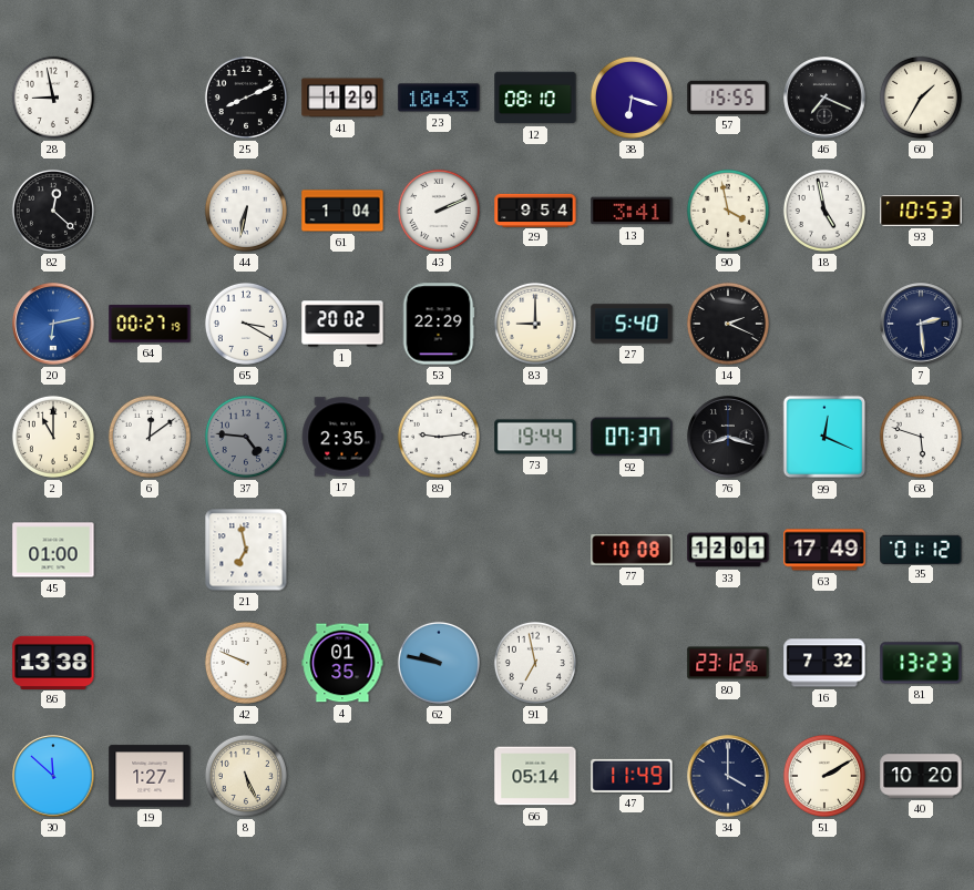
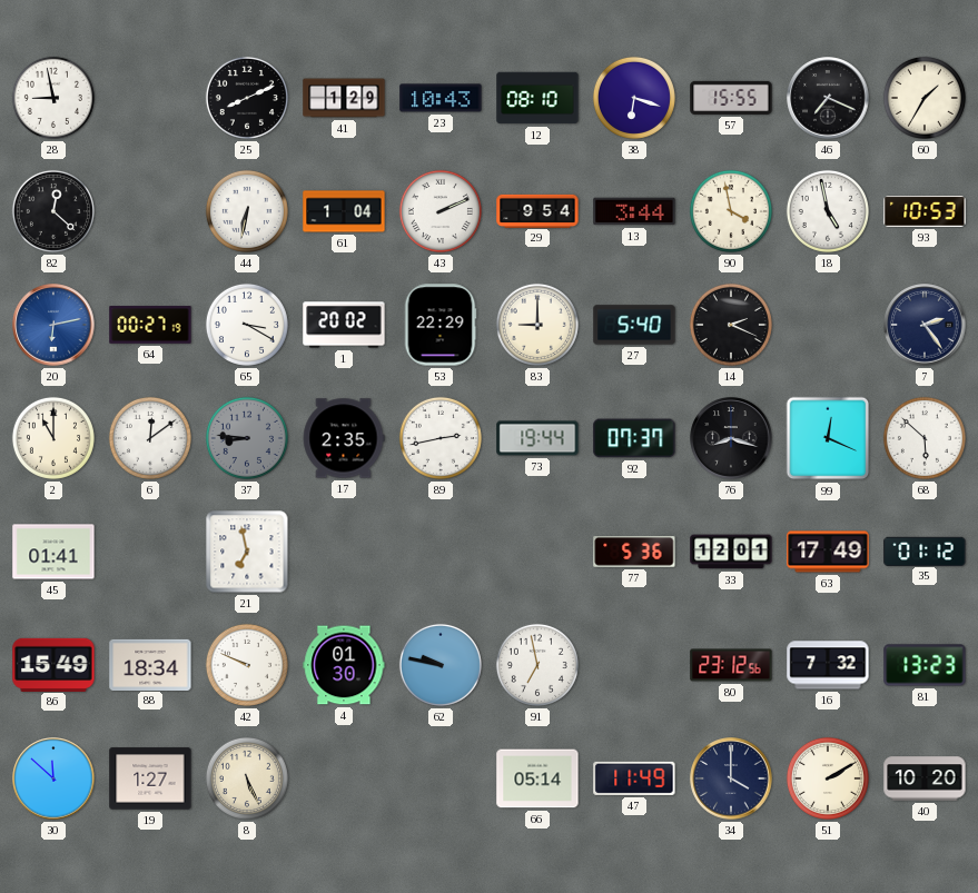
13: 3:41 -> 3:44 (634, 211)
7: 2:29 -> 2:24 (925, 325)
37: 4:46 -> 8:46 (247, 438)
89: 9:14 -> 2:43 (441, 438)
68: 5:48 -> 5:52 (925, 438)
45: 01:00 -> 01:41 (53, 552)
77: 10:08 -> 5:36 (634, 552)
86: 13:38 -> 15:49 (53, 664)
88: none -> 18:34 (150, 664)
4: 01:35 -> 01:30 (344, 665)
